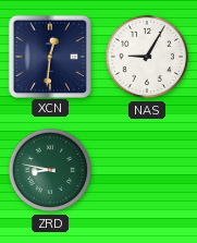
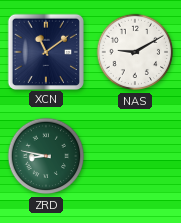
XCN: 12:31 -> 11:09 (45, 51)
NAS: 9:05 -> 9:10 (135, 52)
